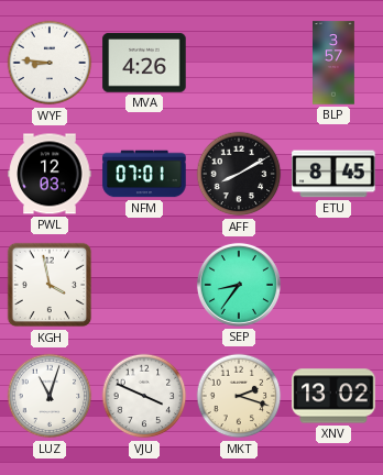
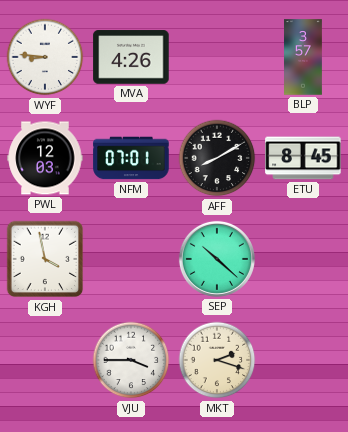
SEP: 8:36 -> 10:22 (217, 259)
LUZ: 11:03 -> none (50, 396)
VJU: 3:49 -> 3:45 (131, 360)
XNV: 13:02 -> none (333, 396)
